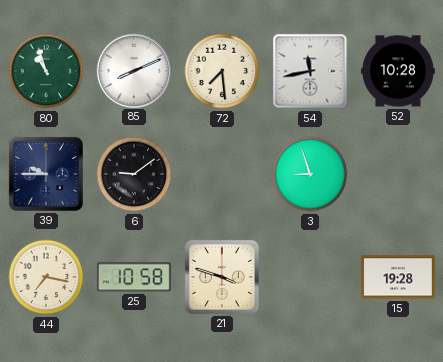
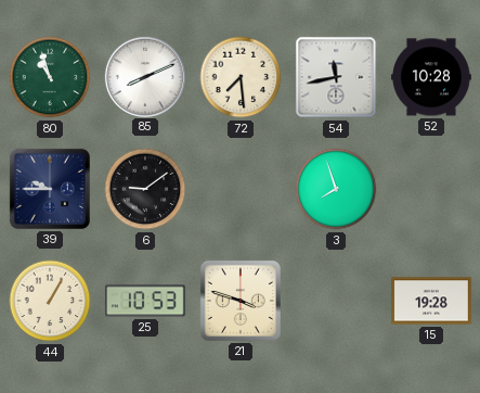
3: 8:57 -> 7:57 (336, 189)
44: 7:17 -> 1:05 (50, 301)
25: 10:58 -> 10:53 (145, 301)
